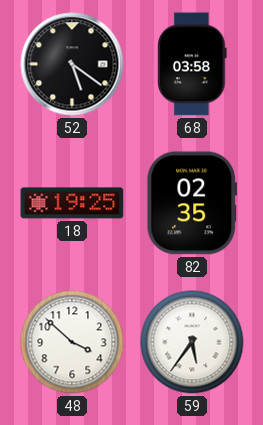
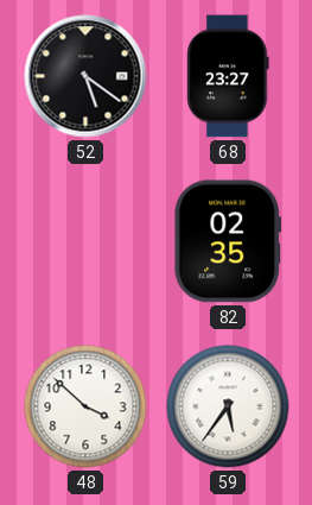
68: 03:58 -> 23:27 (228, 76)
18: 19:25 -> none (72, 203)
